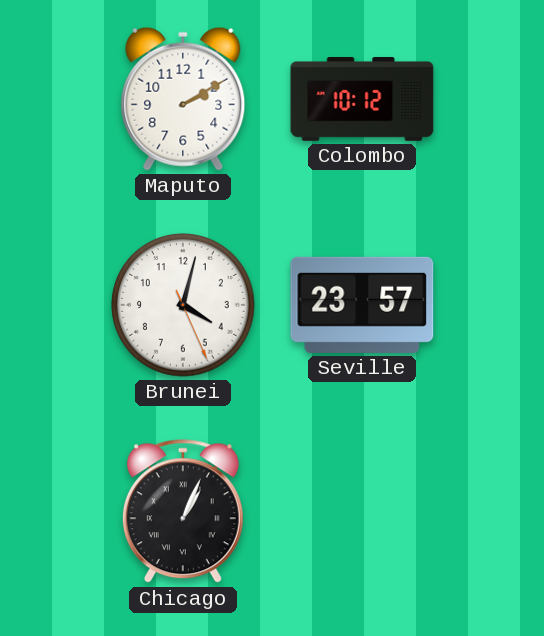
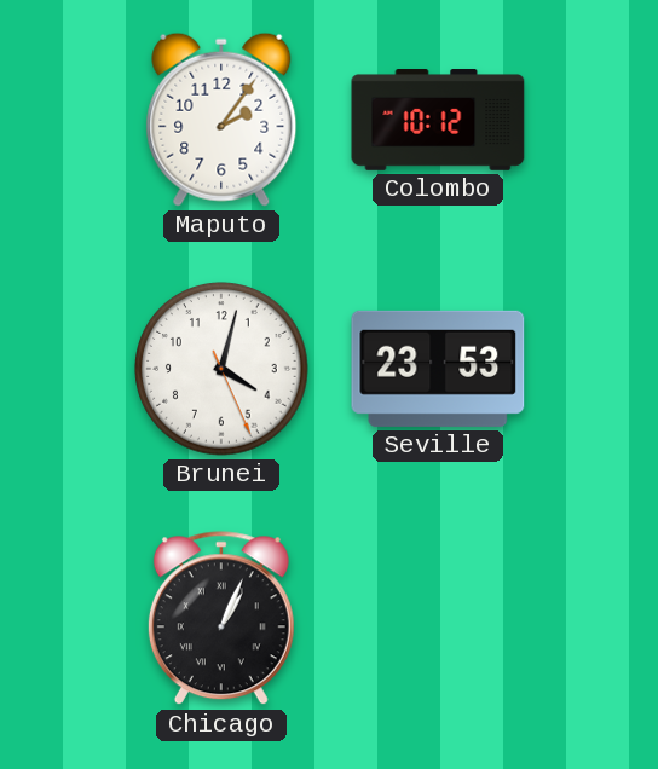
Maputo: 2:10 -> 2:06 (221, 120)
Seville: 23:57 -> 23:53 (438, 369)
